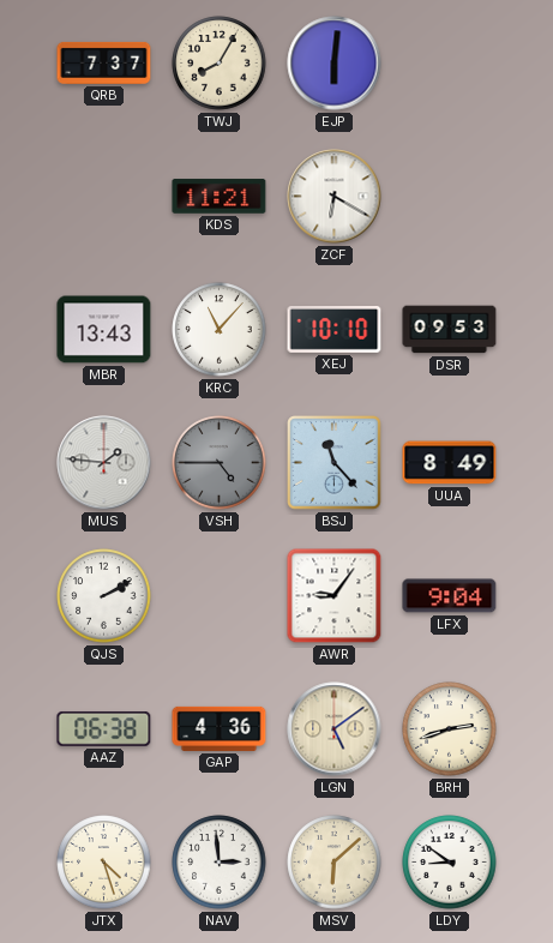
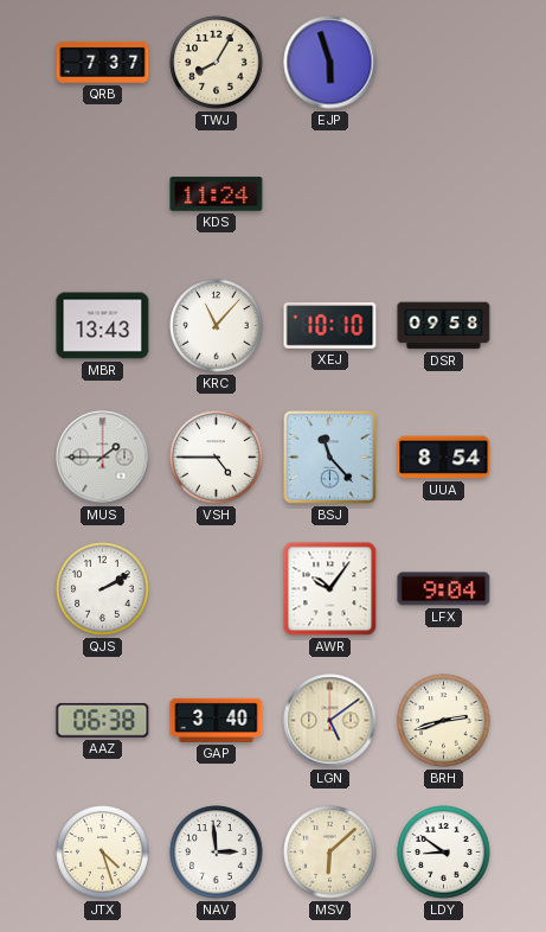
EJP: 6:01 -> 5:57 (330, 63)
KDS: 11:21 -> 11:24 (217, 194)
ZCF: 6:20 -> none (335, 197)
DSR: 09:53 -> 09:58 (444, 326)
MUS: 1:46 -> 1:45 (103, 458)
VSH dial: grey -> white (217, 458)
UUA: 8:49 -> 8:54 (444, 458)
AWR: 9:06 -> 10:06 (330, 589)
GAP: 4:36 -> 3:40 (217, 720)
